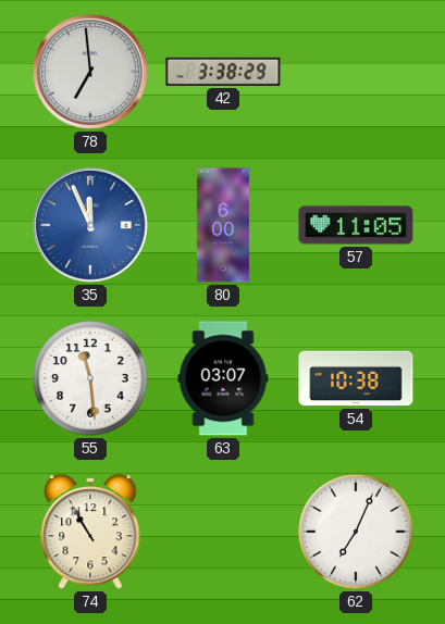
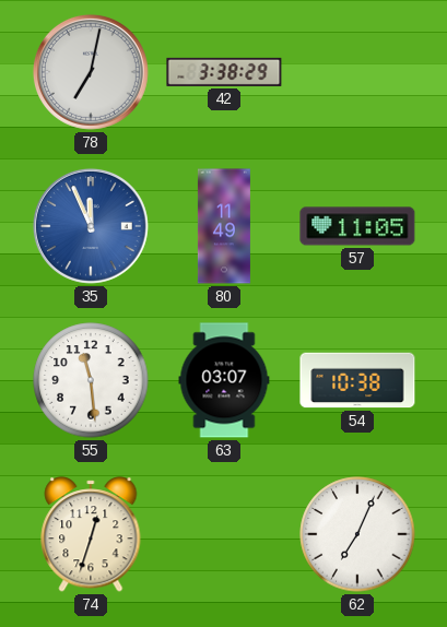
78: 6:59 -> 7:02 (91, 72)
80: 6:00 -> 11:49 (224, 226)
74: 10:55 -> 12:33 (91, 534)
